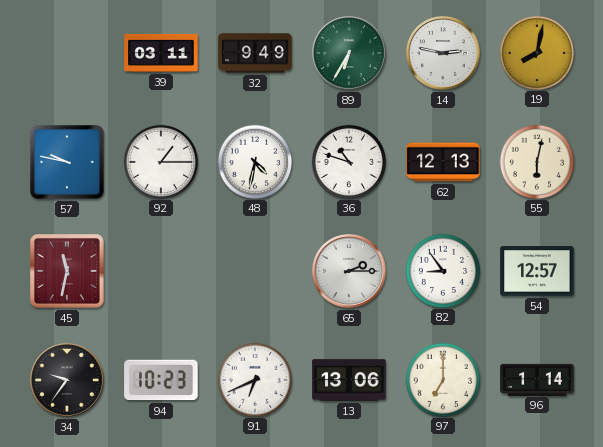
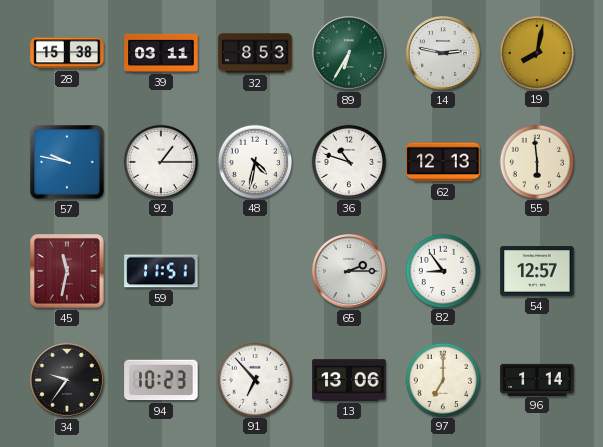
28: none -> 15:38 (67, 53)
32: 9:49 -> 8:53 (255, 53)
55: 6:02 -> 5:59 (536, 161)
59: none -> 11:51 (161, 271)
91: 6:41 -> 6:53 (254, 379)
